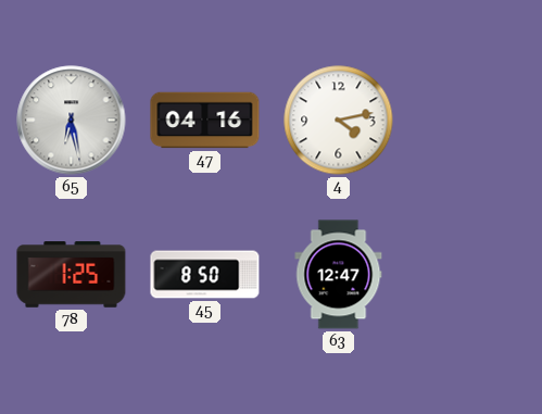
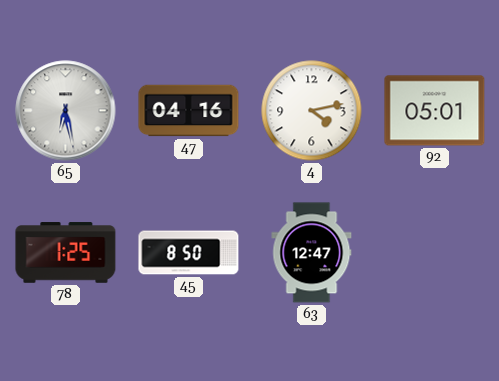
92: none -> 05:01 (435, 111)
